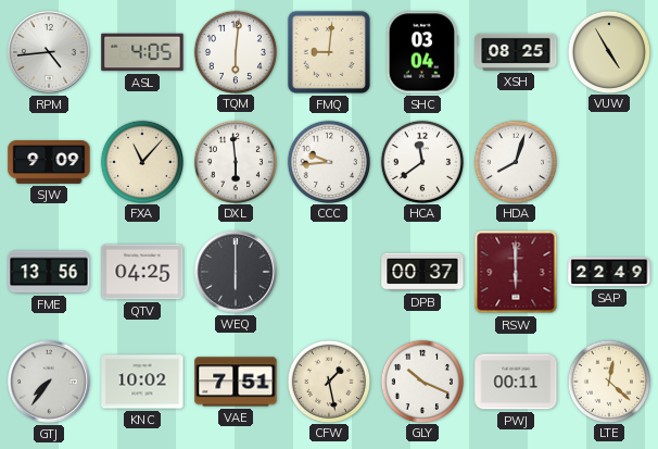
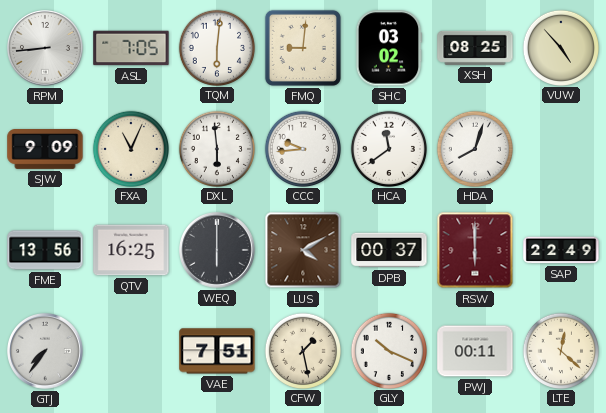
RPM: 4:44 -> 8:44 (46, 49)
ASL: 4:05 -> 7:05 (131, 48)
SHC: 03:04 -> 03:02 (389, 48)
VUW: 4:55 -> 4:53 (560, 47)
FXA: 11:07 -> 11:04 (130, 148)
QTV: 04:25 -> 16:25 (131, 250)
LUS: none -> 4:10 (303, 250)
KNC: 10:02 -> none (142, 382)
